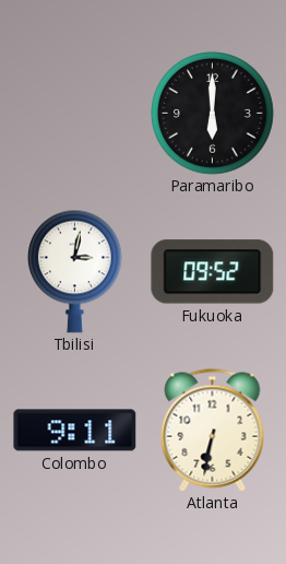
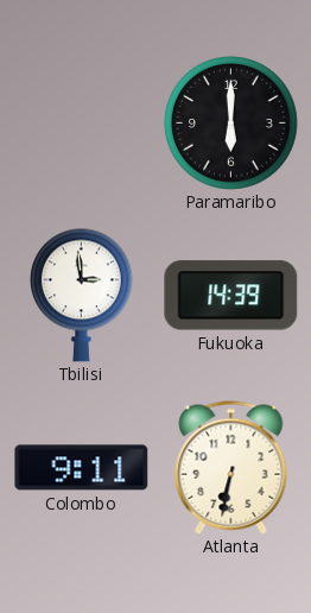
Tbilisi: 3:02 -> 2:59 (81, 295)
Fukuoka: 09:52 -> 14:39 (231, 296)
